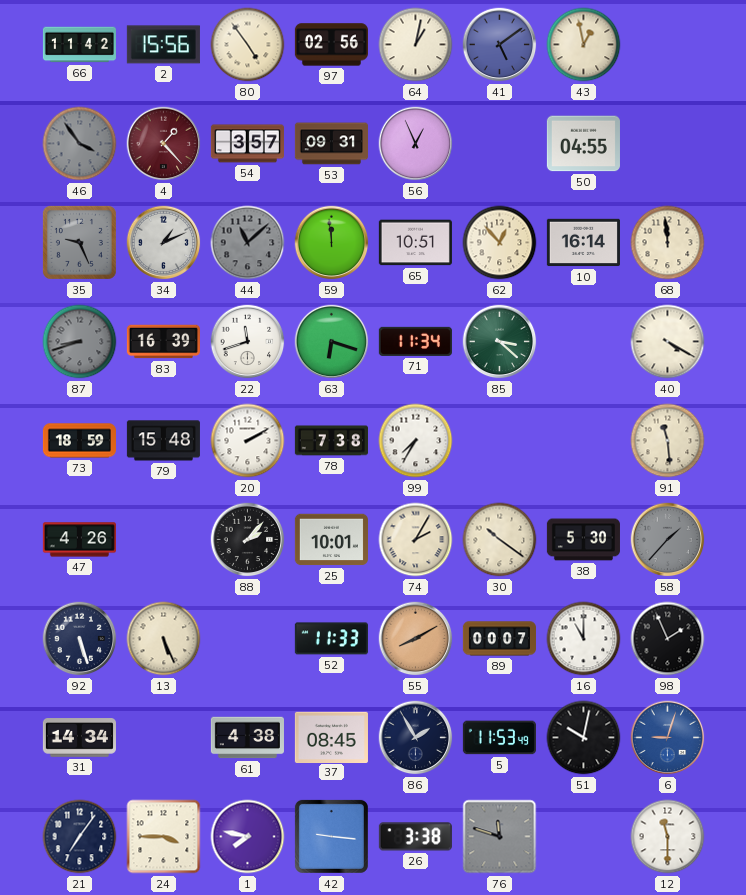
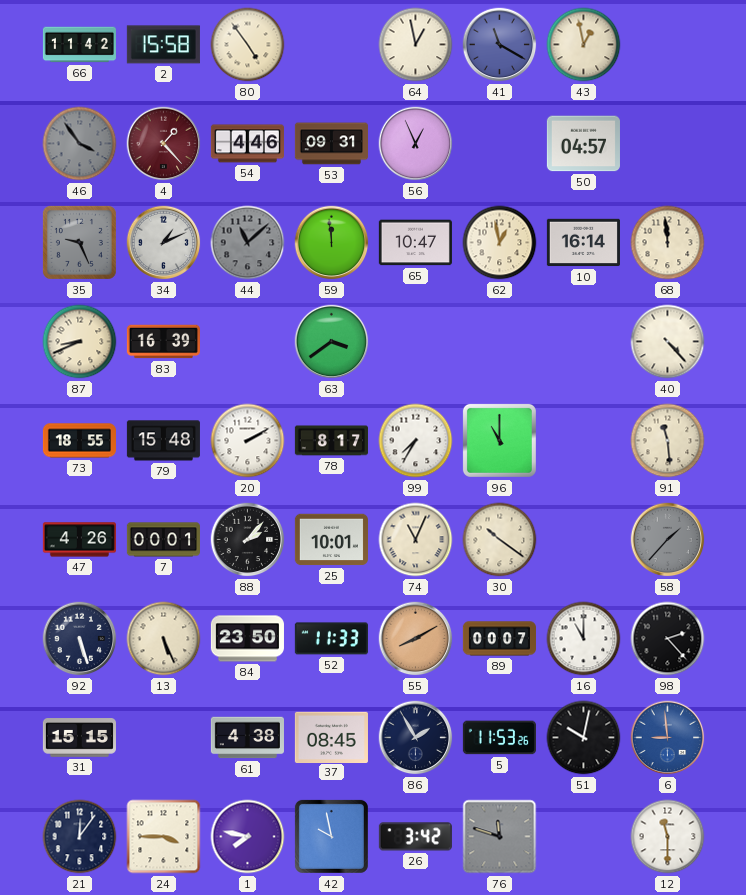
2: 15:56 -> 15:58 (163, 45)
97: 02:56 -> none (331, 45)
64: 1:02 -> 12:58 (416, 45)
41: 5:09 -> 11:20 (500, 45)
54: 3:57 -> 4:46 (247, 144)
50: 04:55 -> 04:57 (583, 144)
65: 10:51 -> 10:47 (415, 243)
62: 12:53 -> 12:58 (500, 243)
87: 8:42 -> 8:41 (80, 342)
87 dial: grey -> cream (80, 342)
22: 11:42 -> none (248, 342)
63: 6:18 -> 3:39 (332, 342)
71: 11:34 -> none (415, 341)
85: 3:22 -> none (500, 342)
40: 4:20 -> 4:23 (668, 342)
73: 18:59 -> 18:55 (79, 441)
78: 7:38 -> 8:17 (331, 441)
96: none -> 11:00 (499, 440)
7: none -> 00:01 (163, 540)
74: 2:05 -> 11:04 (416, 540)
38: 5:30 -> none (583, 540)
84: none -> 23:50 (247, 639)
98: 1:56 -> 2:23 (668, 639)
31: 14:34 -> 15:15 (79, 738)
5: 11:53:49 -> 11:53:26 (499, 738)
6: 9:03 -> 8:59 (668, 738)
21: 7:06 -> 12:06 (80, 837)
42: 9:16 -> 9:58 (331, 836)
26: 3:38 -> 3:42 (415, 837)
